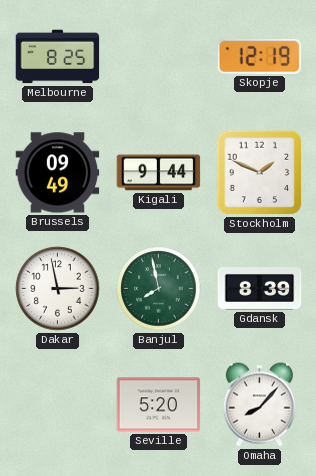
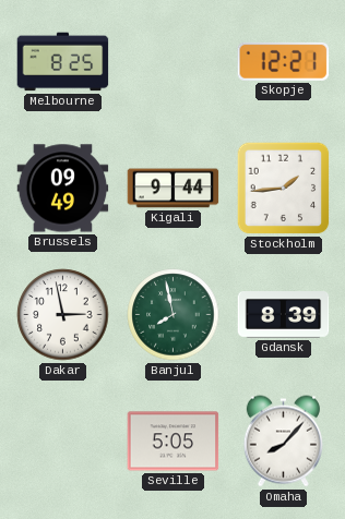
Skopje: 12:19 -> 12:21 (284, 61)
Stockholm: 1:49 -> 1:44 (284, 189)
Seville: 5:20 -> 5:05 (174, 442)
